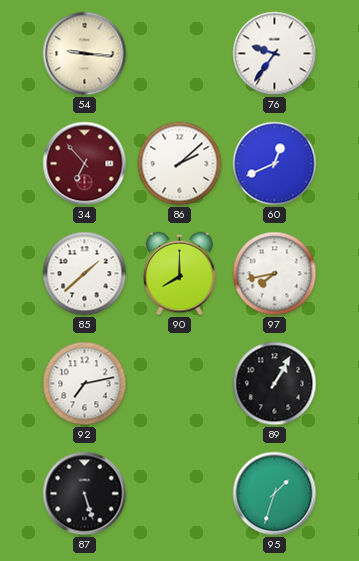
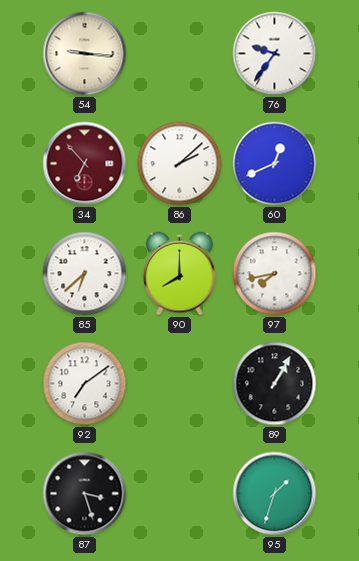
85: 1:38 -> 6:38 (85, 274)
92: 7:13 -> 7:09 (85, 384)
87: 5:27 -> 3:27 (85, 494)
